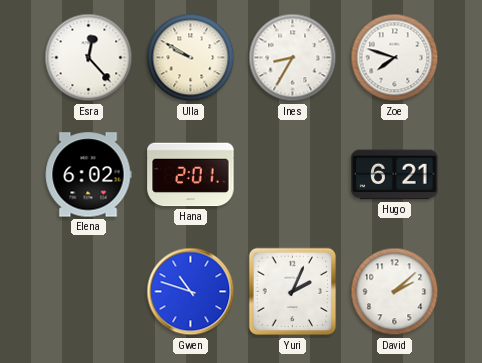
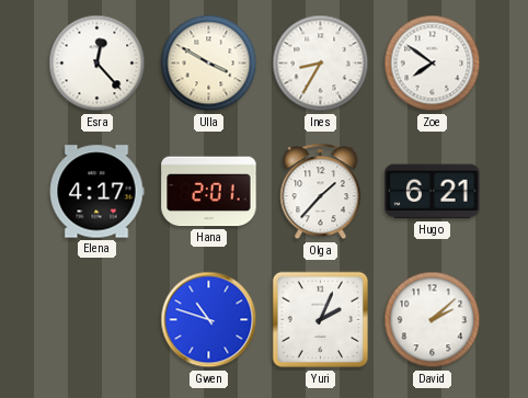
Ulla: 9:50 -> 3:50 (209, 64)
Zoe: 7:48 -> 7:51 (433, 64)
Elena: 6:02 -> 4:17 (96, 192)
Olga: none -> 1:37 (321, 192)
